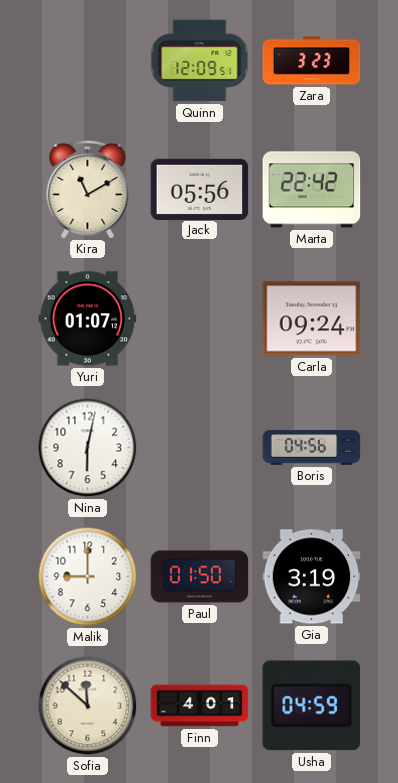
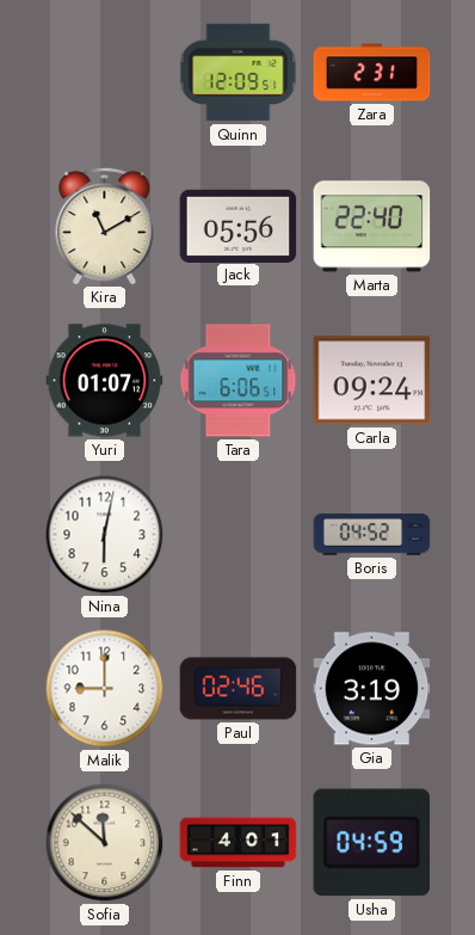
Zara: 3:23 -> 2:31 (372, 73)
Marta: 22:42 -> 22:40 (372, 227)
Tara: none -> 6:06 (239, 381)
Boris: 04:56 -> 04:52 (372, 535)
Paul: 01:50 -> 02:46 (239, 689)
